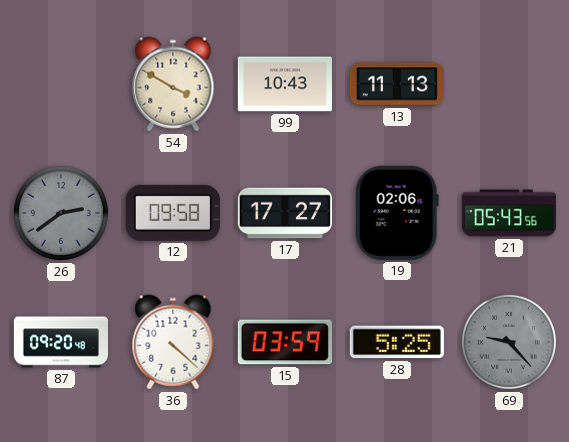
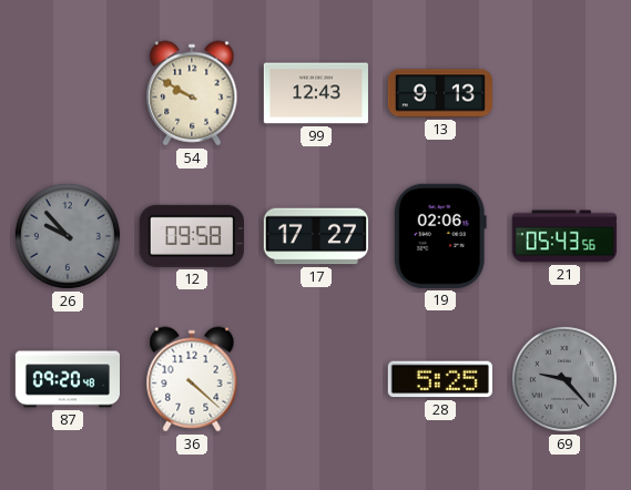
54: 3:50 -> 9:50 (192, 93)
99: 10:43 -> 12:43 (316, 93)
13: 11:13 -> 9:13 (439, 93)
26: 2:39 -> 9:53 (68, 236)
15: 03:59 -> none (285, 342)
